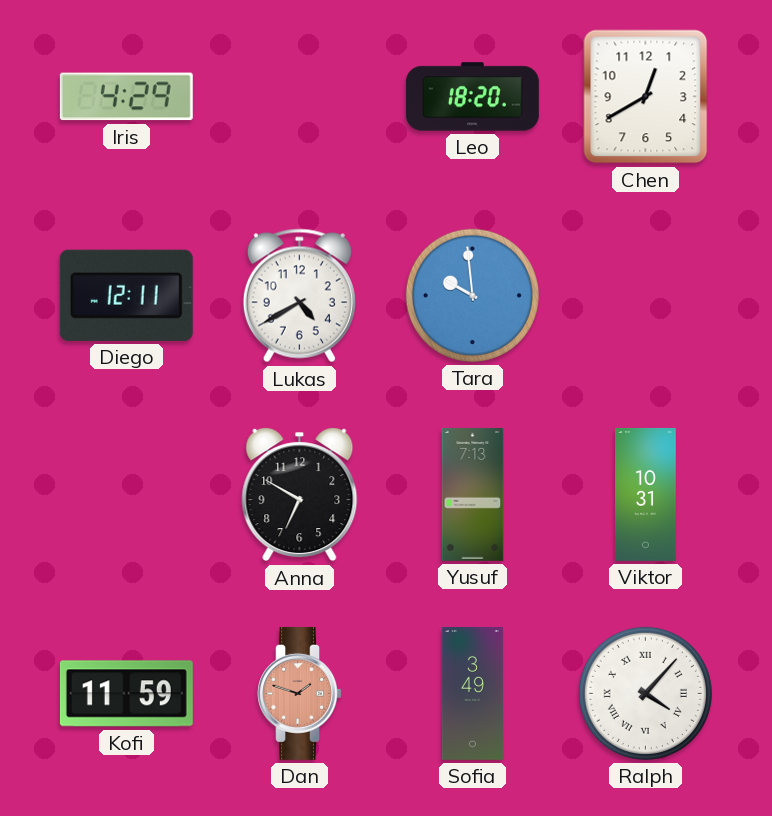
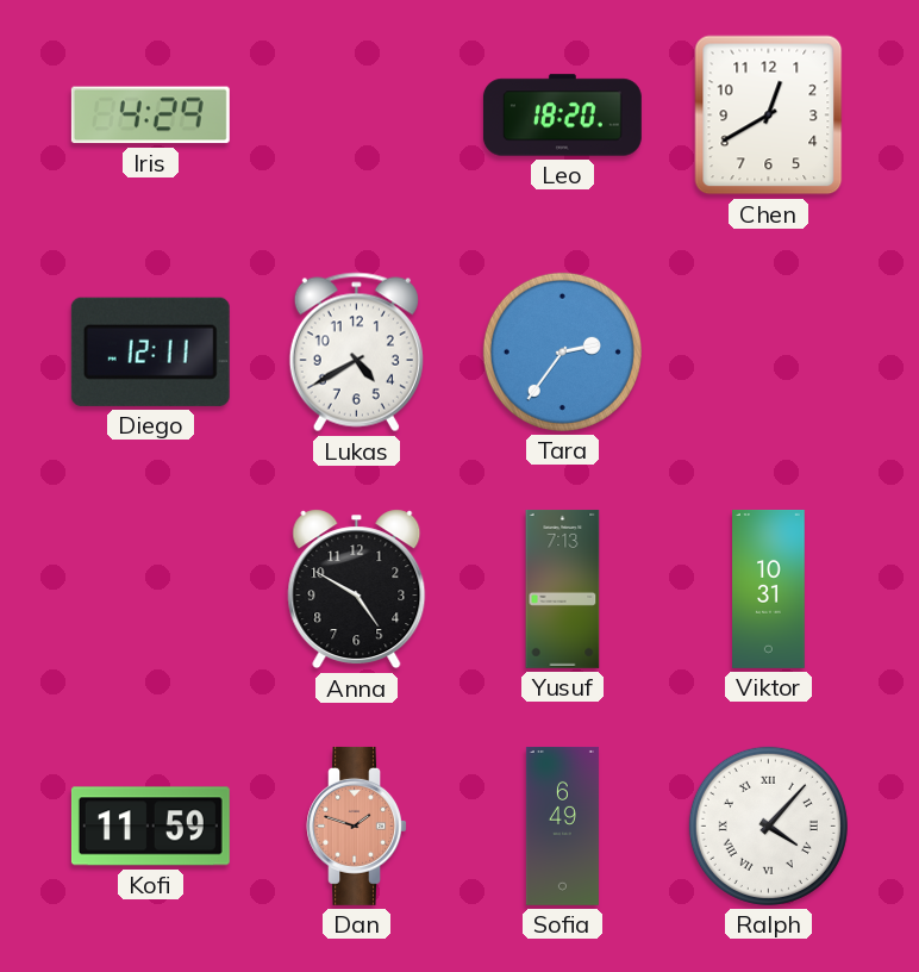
Tara: 9:59 -> 2:36 (562, 351)
Anna: 6:50 -> 4:50 (357, 590)
Sofia: 3:49 -> 6:49 (562, 825)
